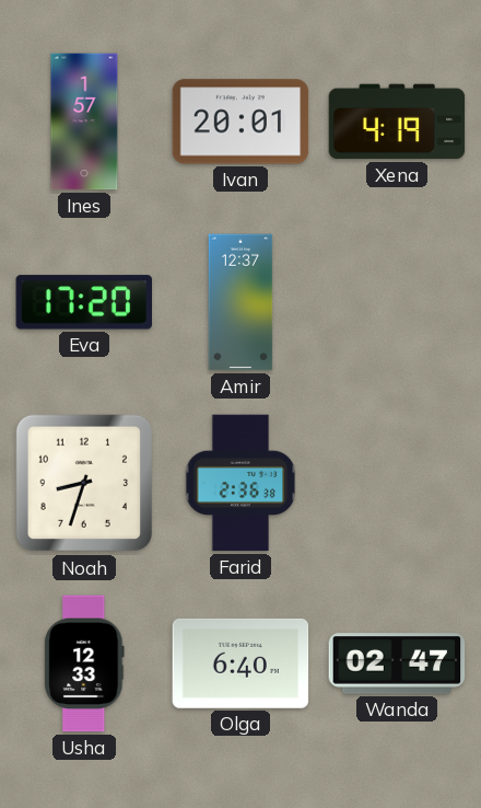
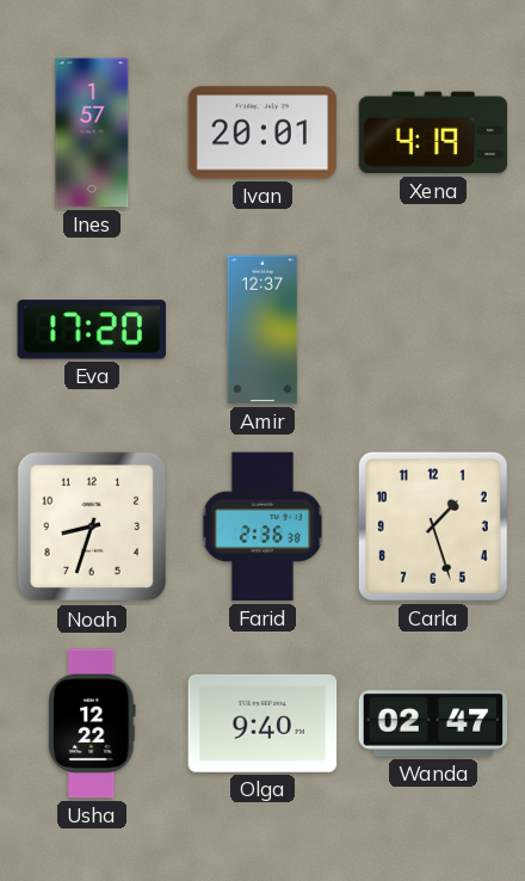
Carla: none -> 1:27 (433, 526)
Usha: 12:33 -> 12:22 (92, 723)
Olga: 6:40 -> 9:40 (262, 723)
